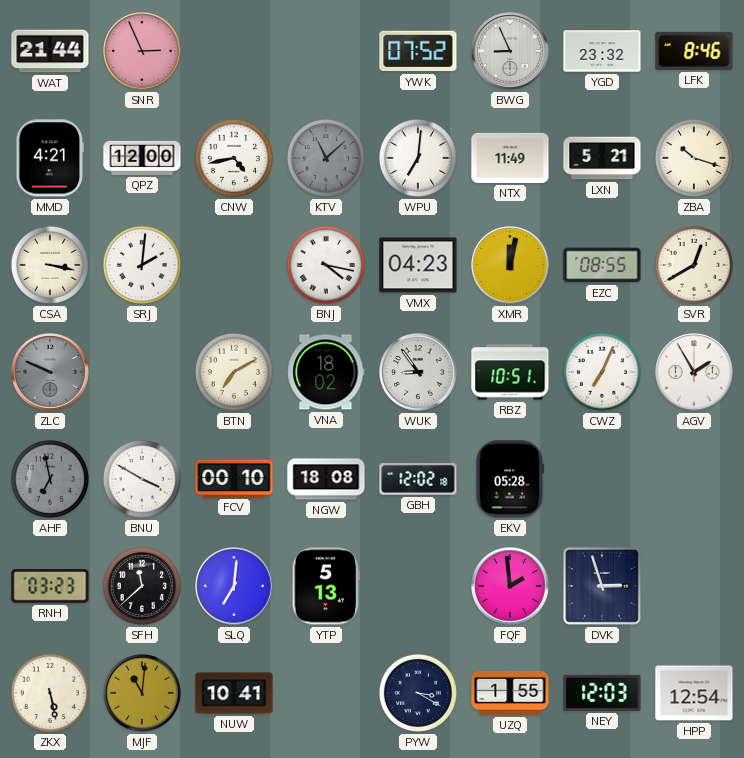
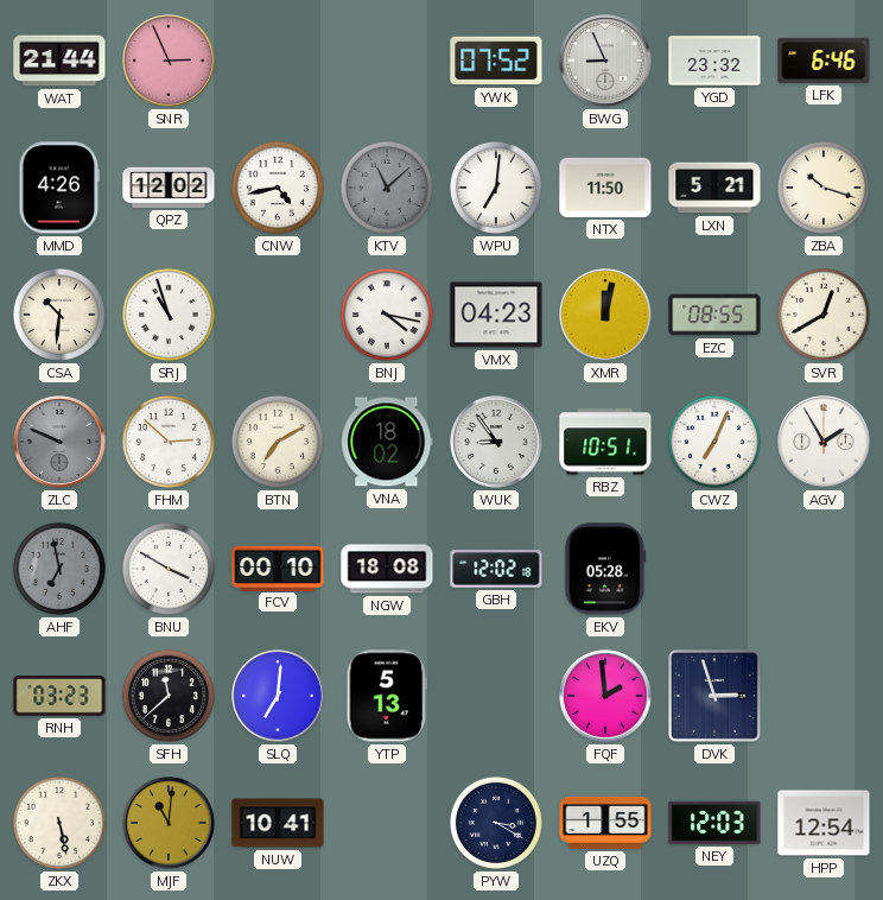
LFK: 8:46 -> 6:46 (824, 61)
MMD: 4:21 -> 4:26 (59, 188)
QPZ: 12:00 -> 12:02 (169, 188)
NTX: 11:49 -> 11:50 (605, 188)
CSA: 3:17 -> 10:31 (59, 315)
SRJ: 2:01 -> 10:57 (169, 315)
FHM: none -> 2:52 (169, 442)
